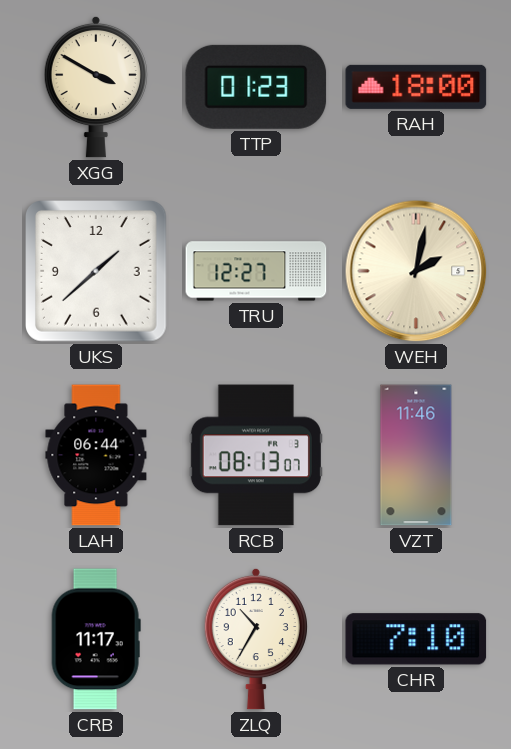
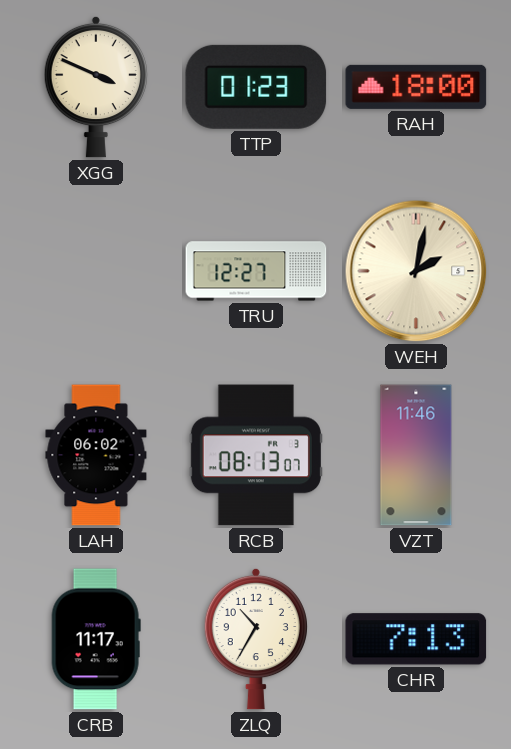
XGG: 3:50 -> 3:49 (96, 87)
UKS: 1:38 -> none (97, 272)
LAH: 06:44 -> 06:02 (96, 455)
CHR: 7:10 -> 7:13 (416, 639)
